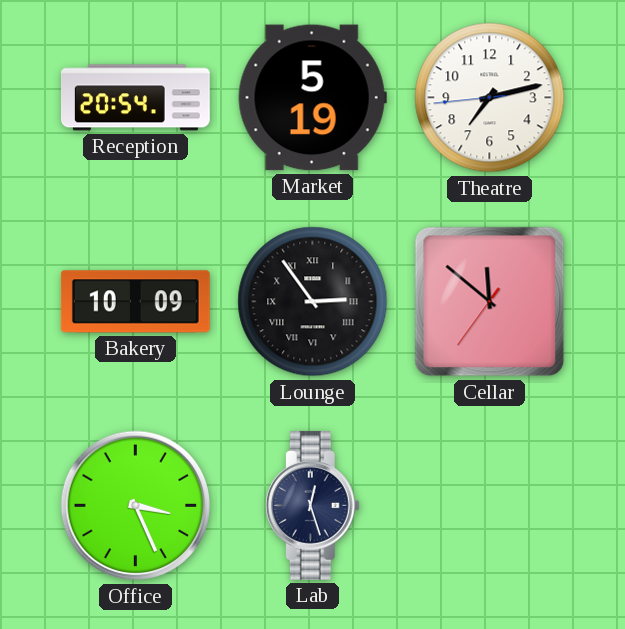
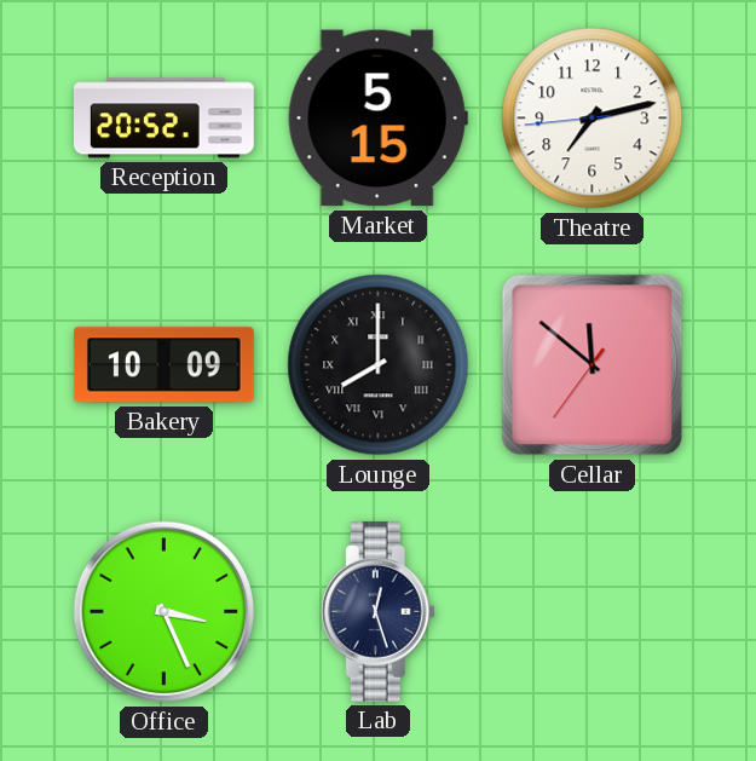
Reception: 20:54 -> 20:52 (163, 119)
Market: 5:19 -> 5:15 (377, 119)
Lounge: 2:54 -> 8:00 (379, 365)
